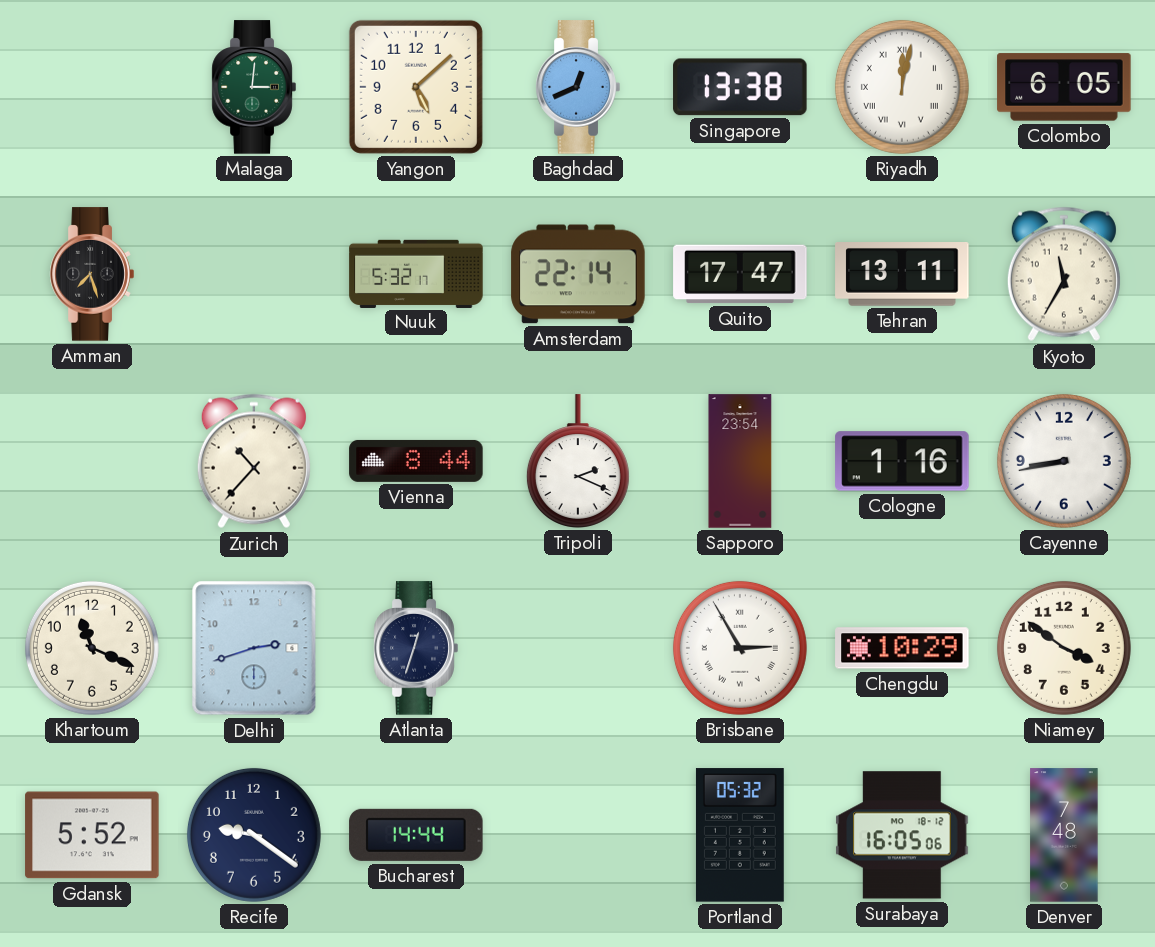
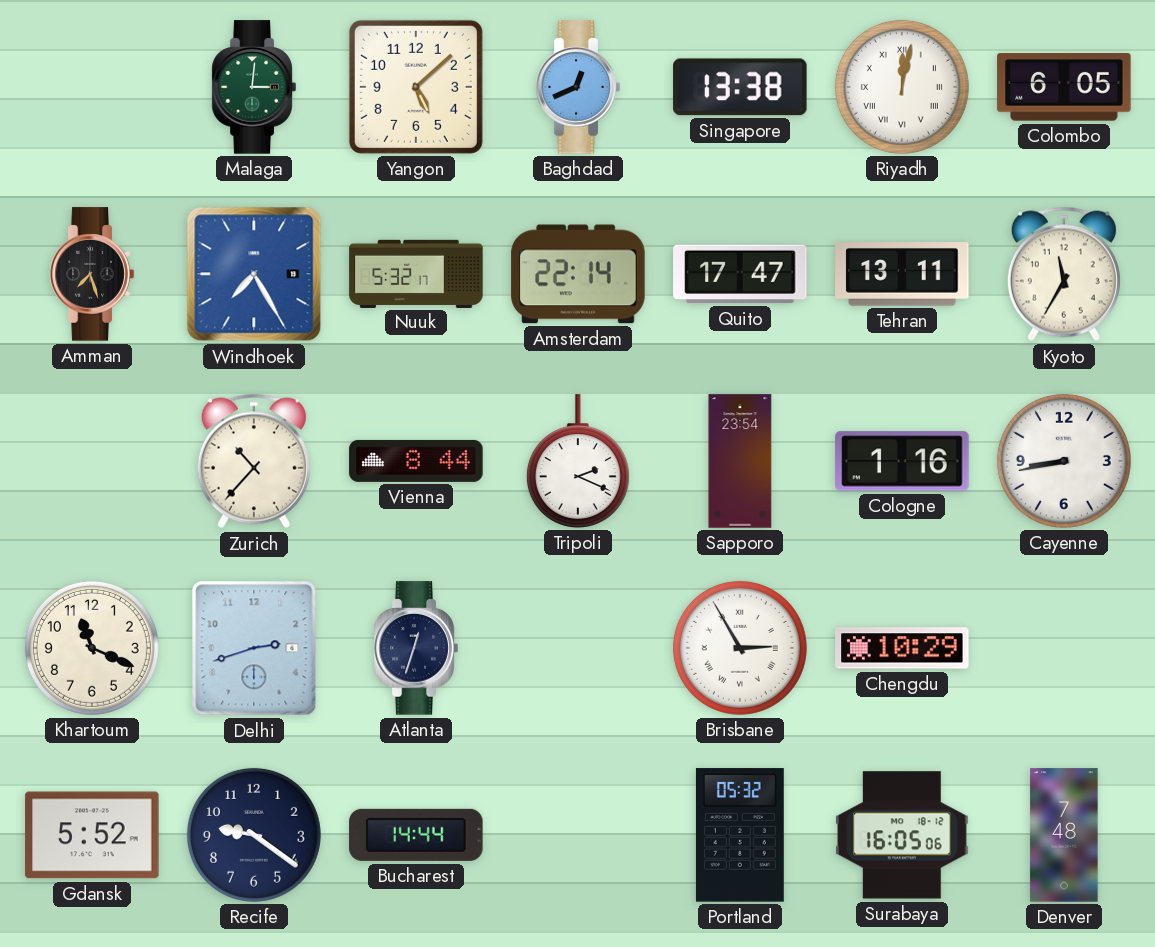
Windhoek: none -> 7:25 (254, 274)
Niamey: 3:51 -> none (1064, 648)
